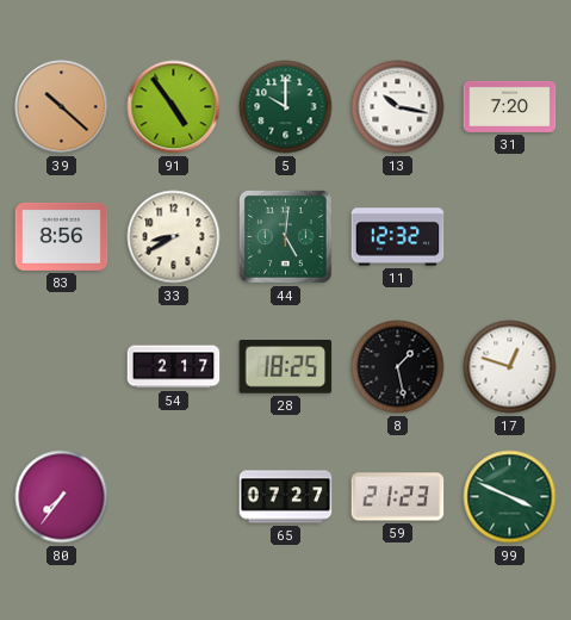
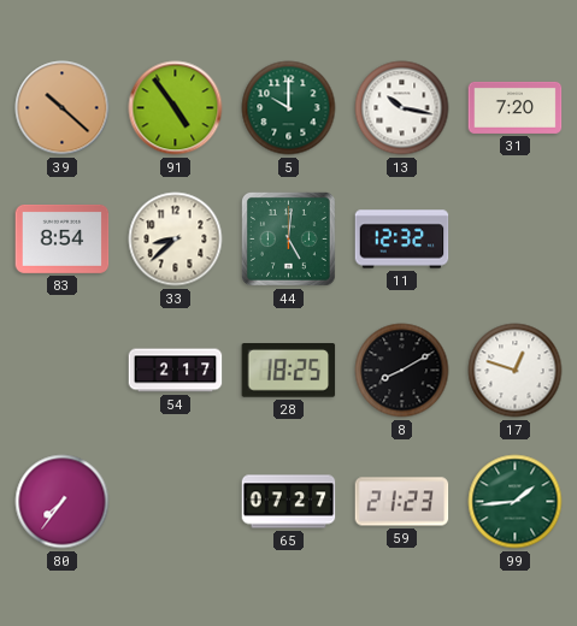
83: 8:56 -> 8:54 (63, 238)
33: 8:40 -> 8:38 (176, 240)
8: 1:28 -> 8:10 (402, 371)
99: 3:49 -> 1:44 (516, 502)
